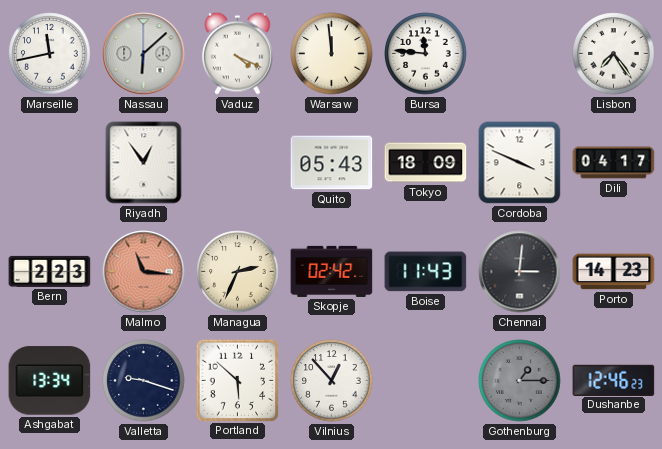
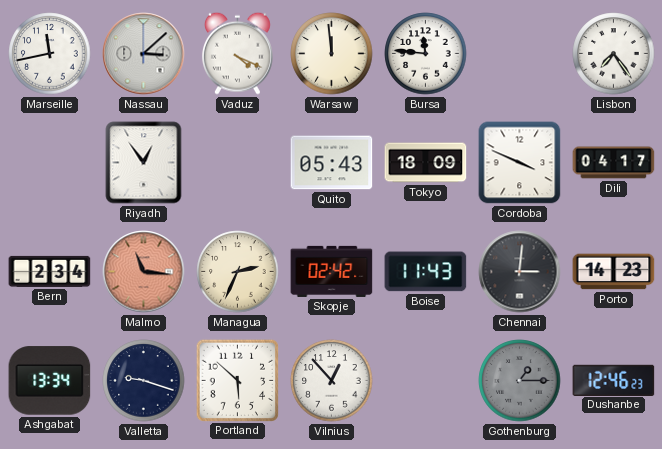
Nassau: 6:08 -> 3:08 (144, 54)
Bern: 2:23 -> 2:34 (50, 271)
